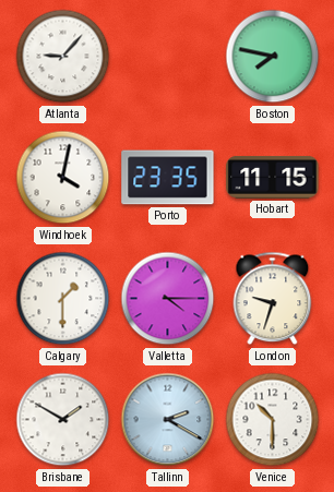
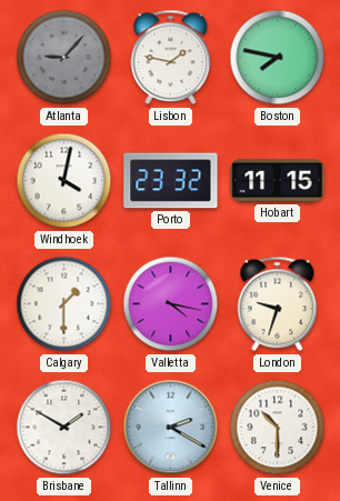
Atlanta dial: white -> grey (64, 58)
Lisbon: none -> 1:47 (171, 58)
Porto: 23:35 -> 23:32 (171, 181)
Valletta: 4:15 -> 4:17 (171, 304)
